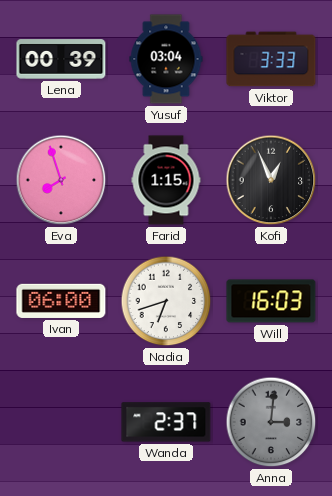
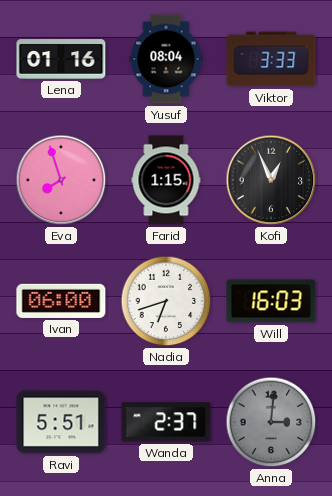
Lena: 00:39 -> 01:16 (61, 59)
Yusuf: 03:04 -> 08:04 (166, 59)
Ravi: none -> 5:51 (61, 422)
